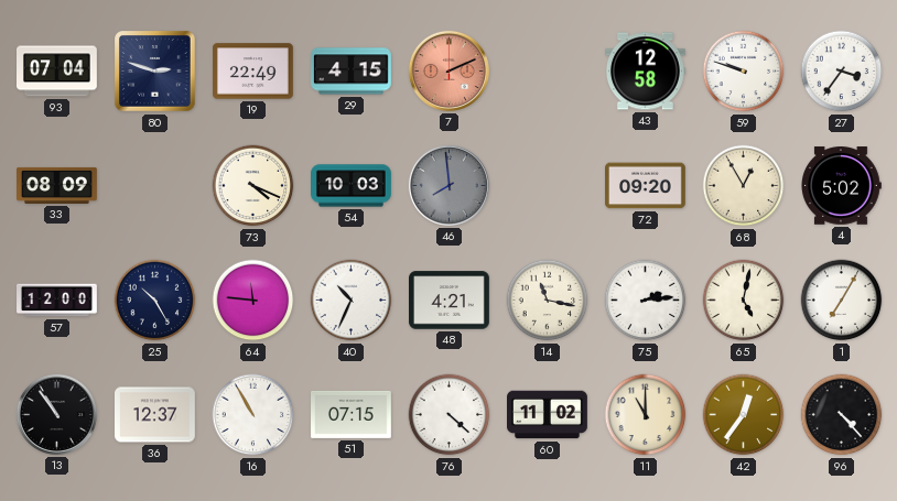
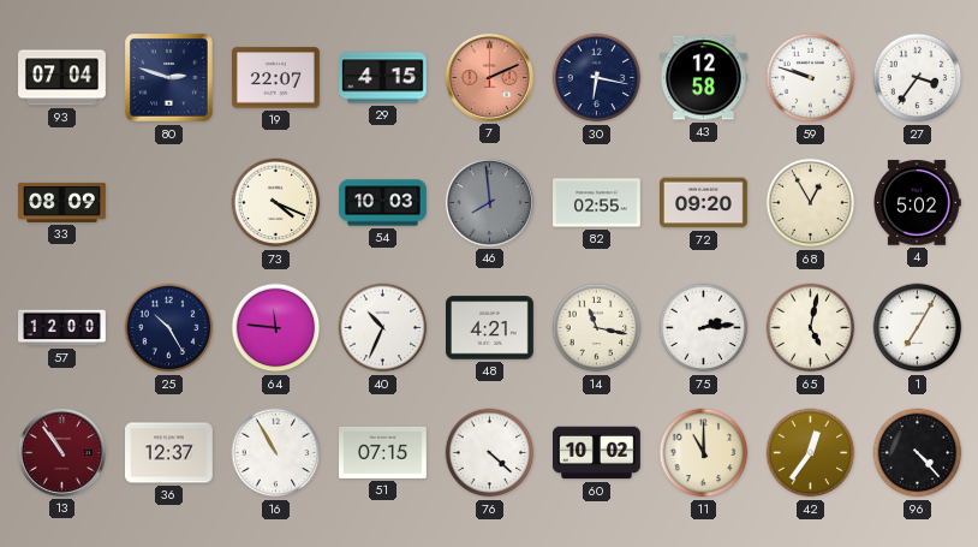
19: 22:49 -> 22:07 (276, 78)
30: none -> 6:17 (597, 78)
82: none -> 02:55 (597, 203)
13 dial: black -> burgundy (61, 452)
60: 11:02 -> 10:02 (597, 453)
